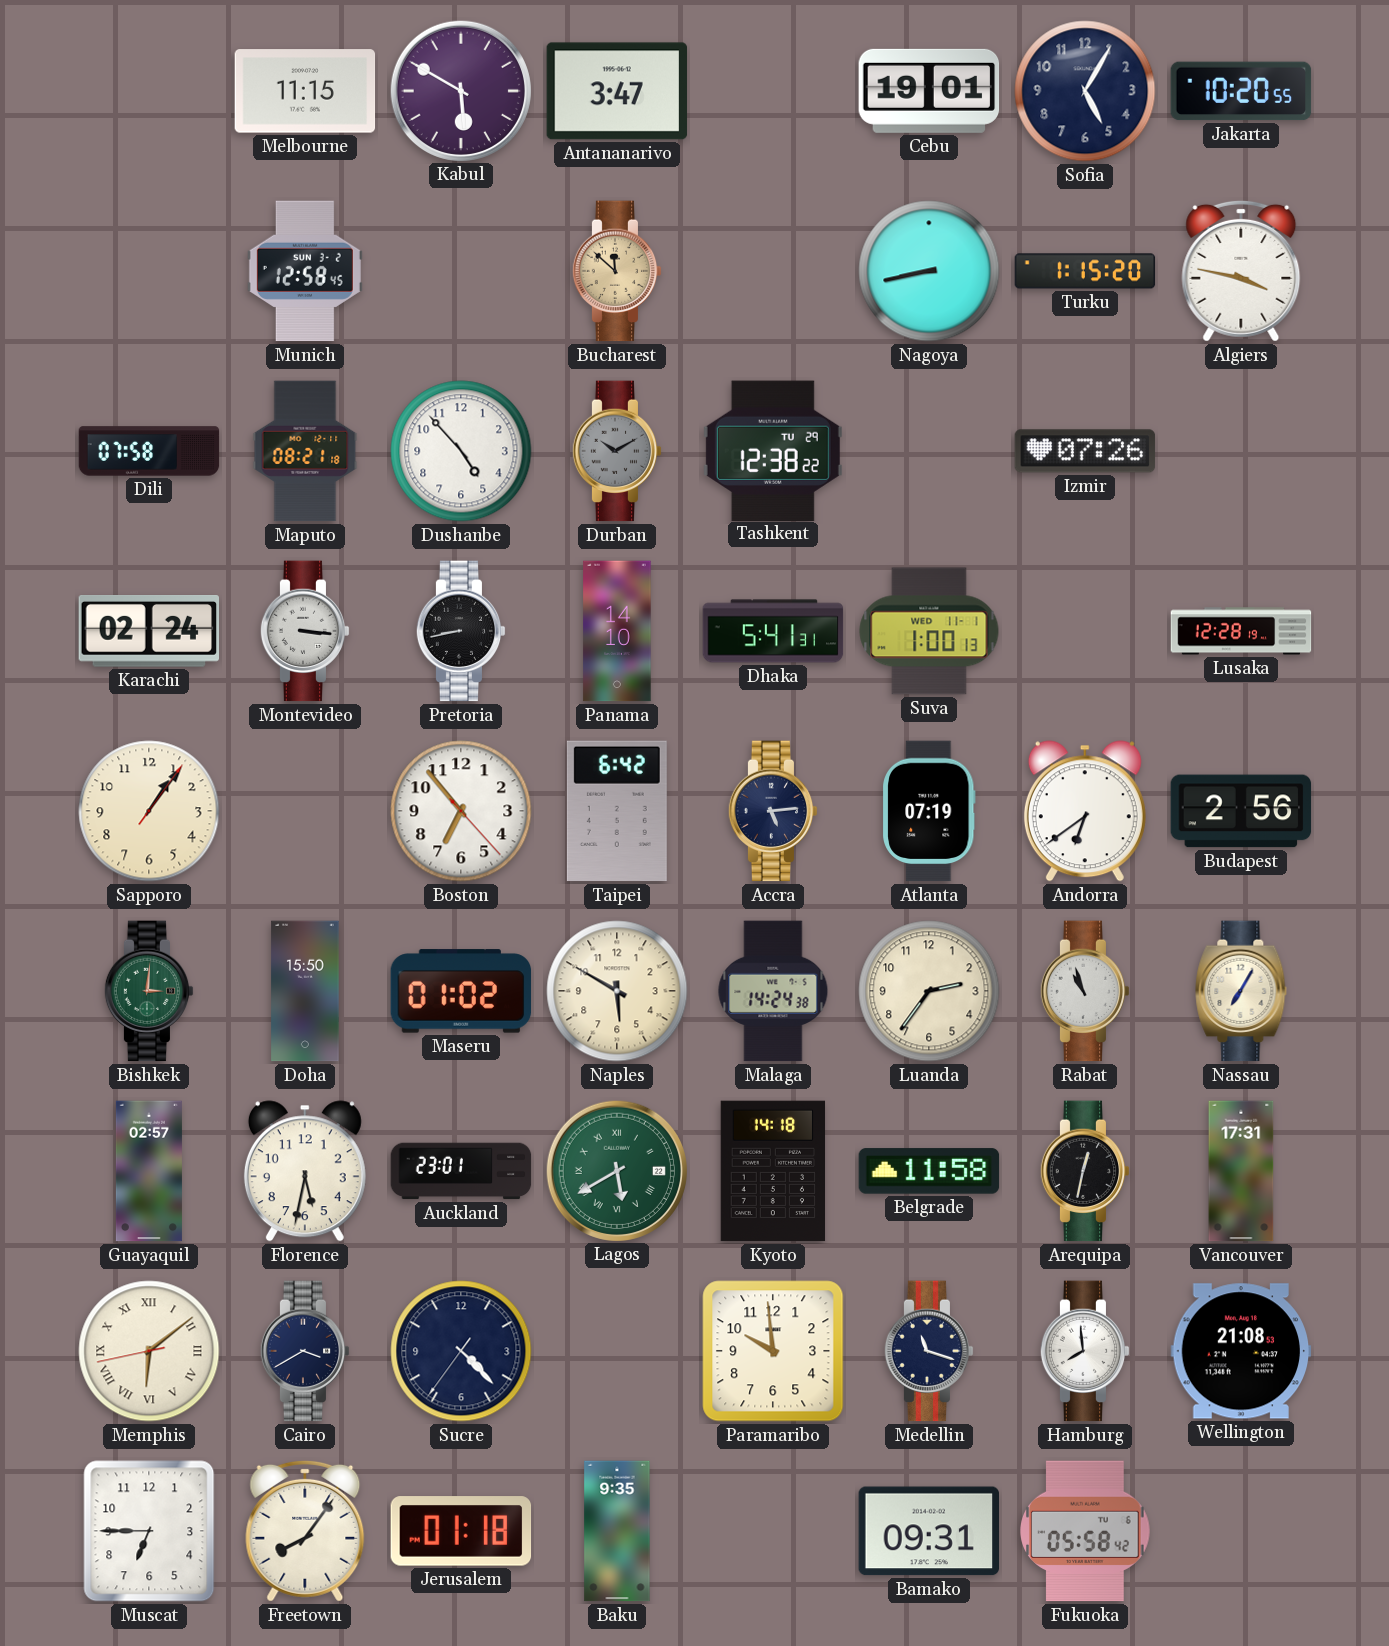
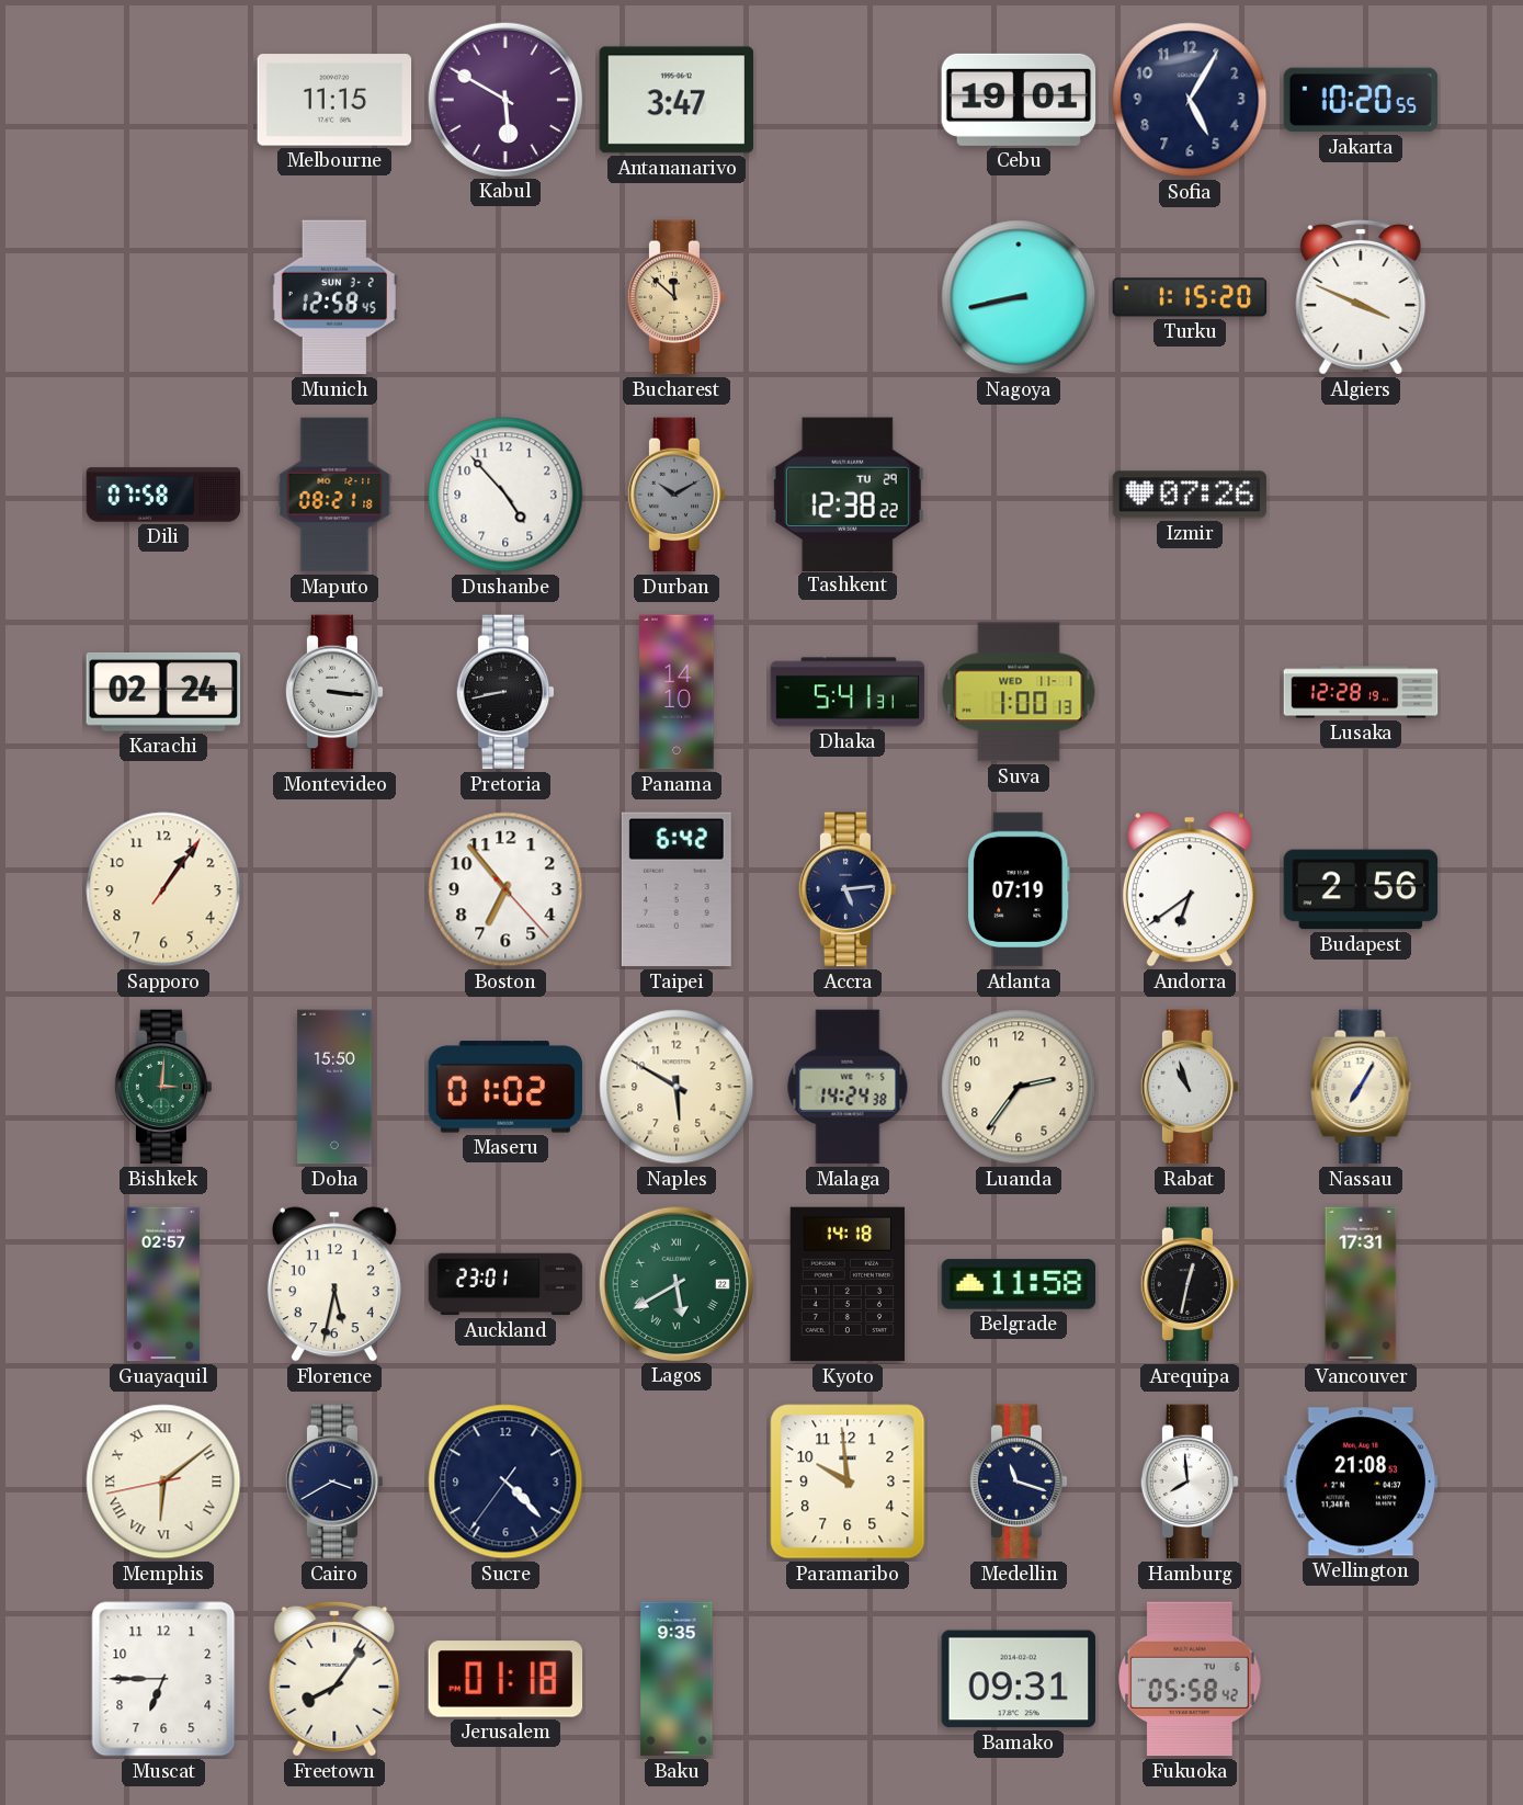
Algiers: 3:47 -> 3:49 (1361, 297)
